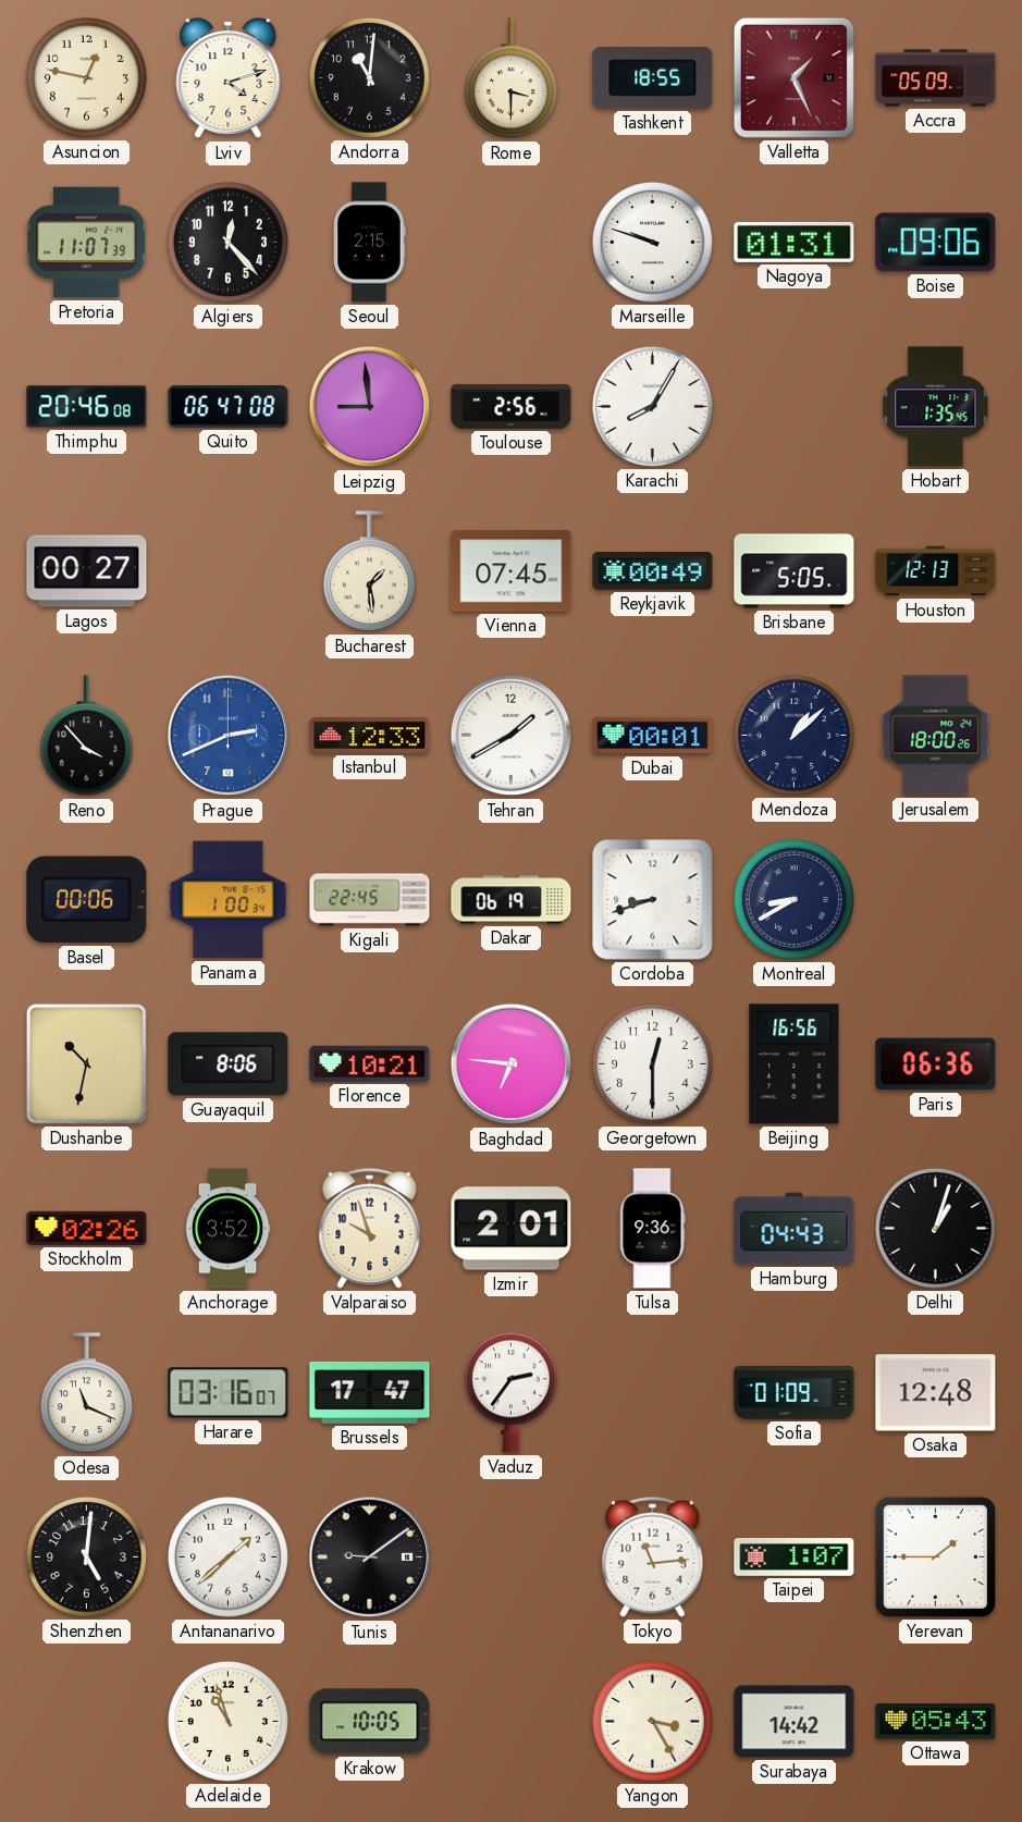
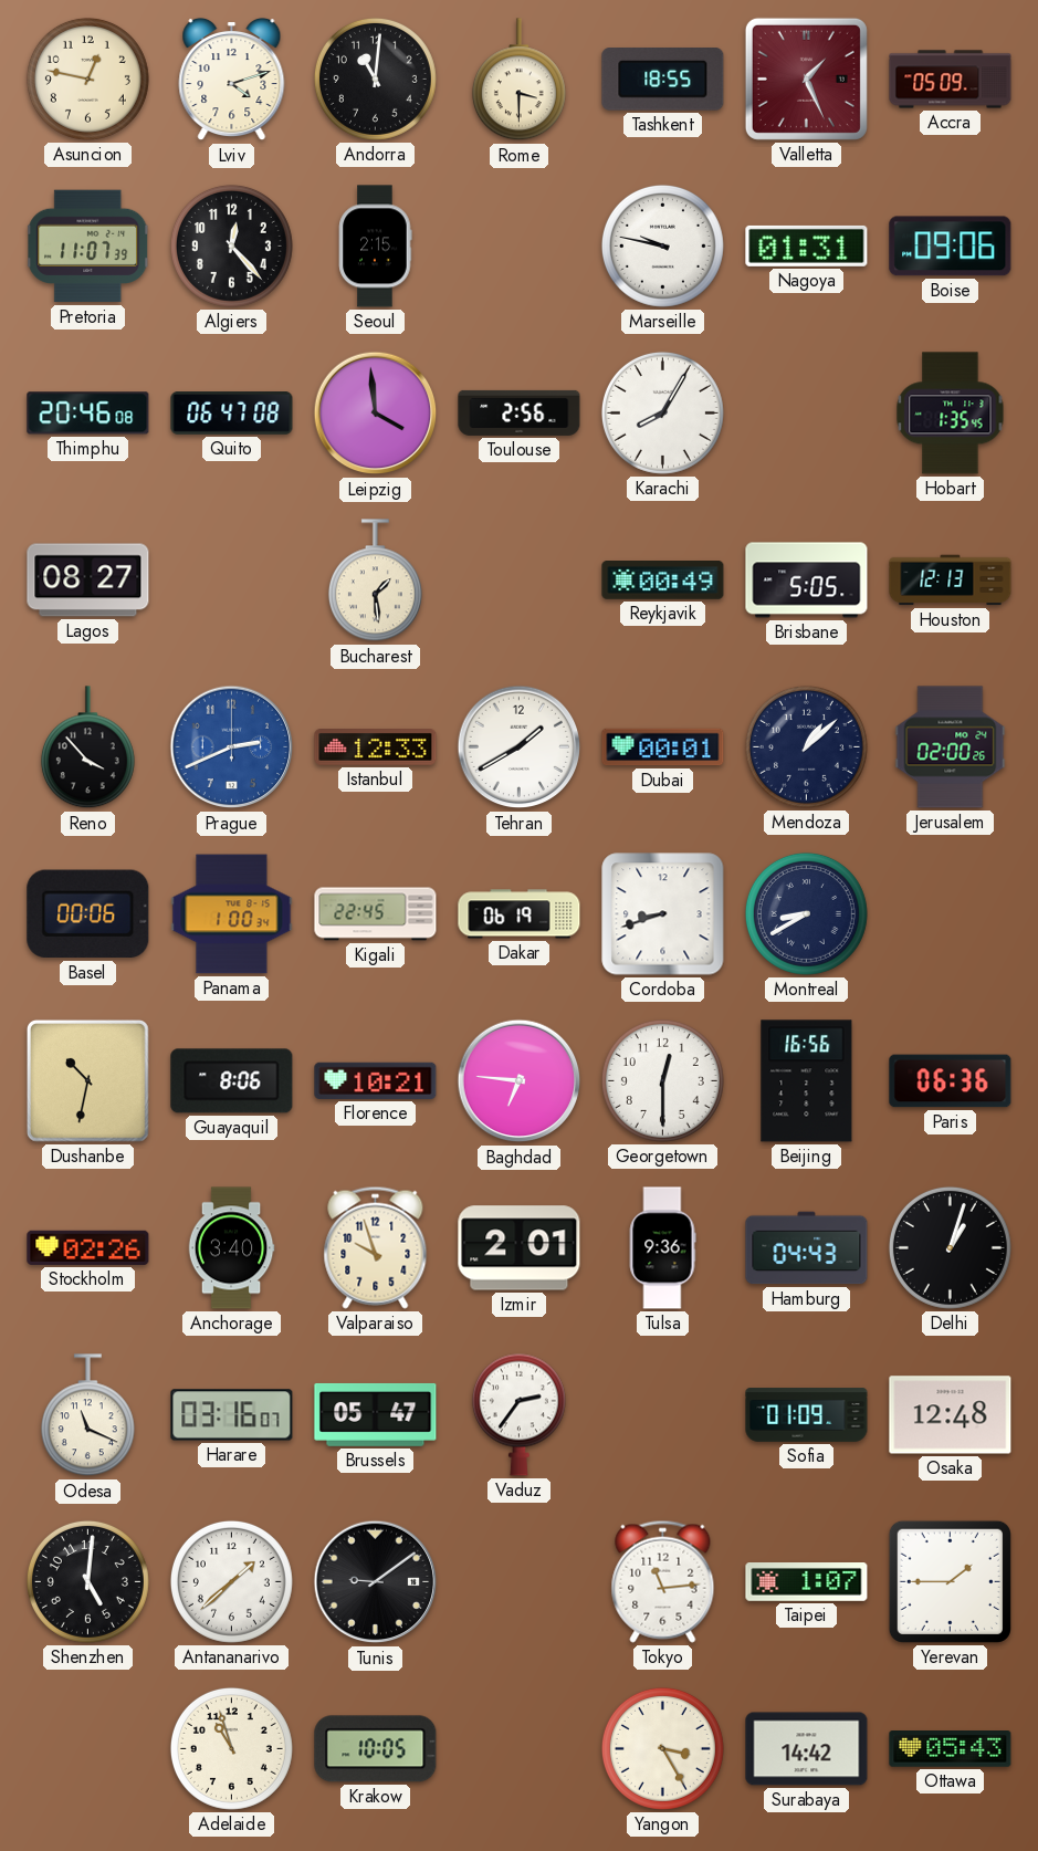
Marseille: 9:48 -> 9:47 (662, 245)
Leipzig: 8:59 -> 3:59 (376, 414)
Lagos: 00:27 -> 08:27 (88, 581)
Vienna: 07:45 -> none (512, 571)
Jerusalem: 18:00 -> 02:00 (951, 747)
Anchorage: 3:52 -> 3:40 (231, 1248)
Brussels: 17:47 -> 05:47 (376, 1414)
